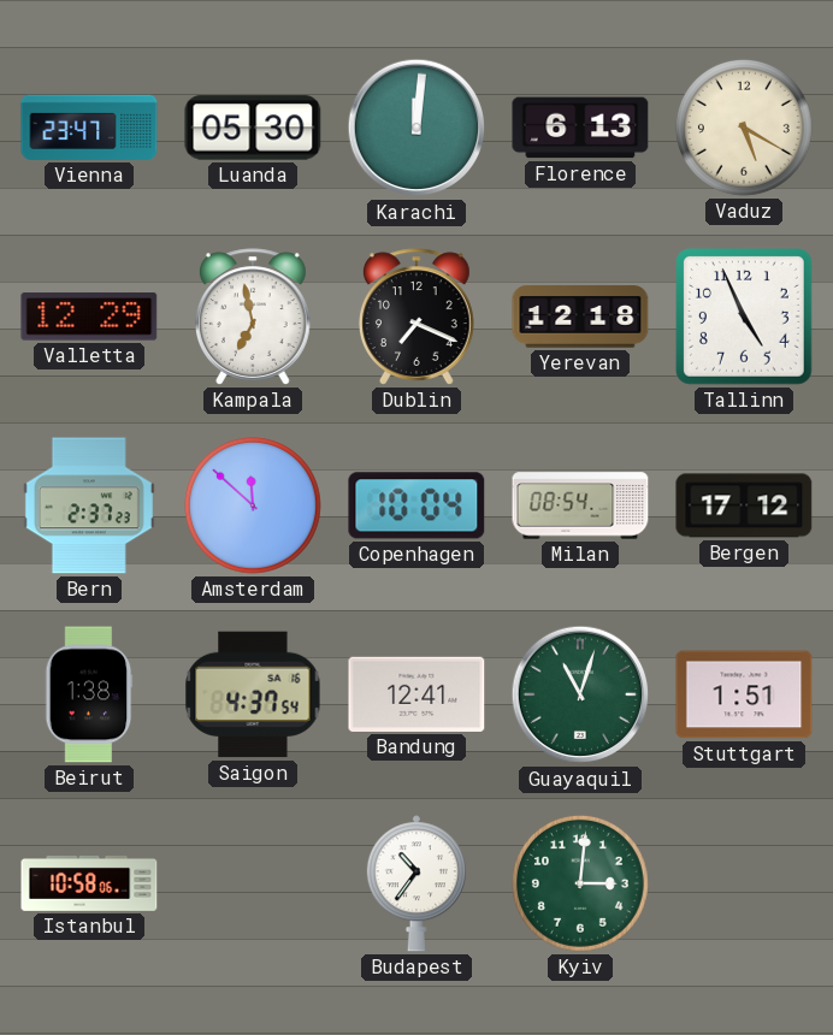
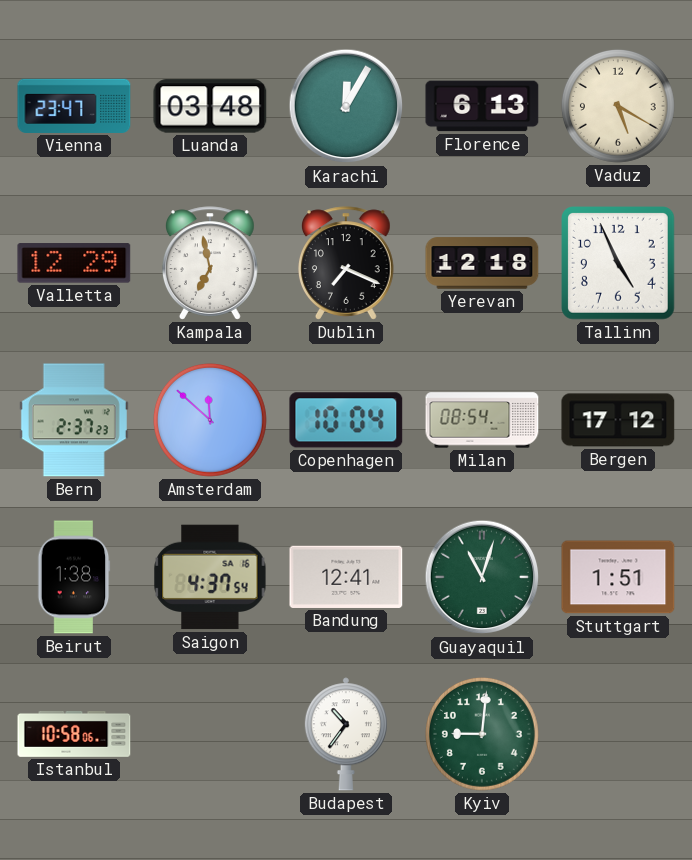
Luanda: 05:30 -> 03:48 (210, 106)
Karachi: 12:01 -> 12:05 (346, 106)
Kyiv: 3:01 -> 9:01 (482, 734)
